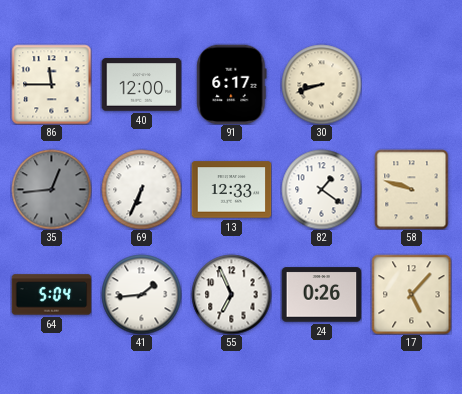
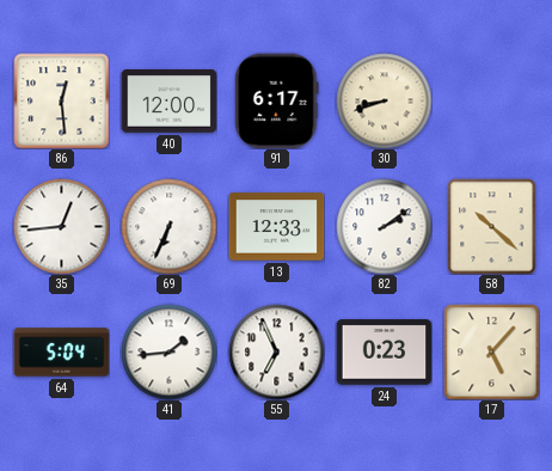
86: 11:45 -> 12:29 (61, 100)
35 dial: grey -> white (61, 226)
82: 1:21 -> 2:09 (384, 226)
58: 9:48 -> 10:22 (492, 226)
24: 0:26 -> 0:23 (384, 353)
